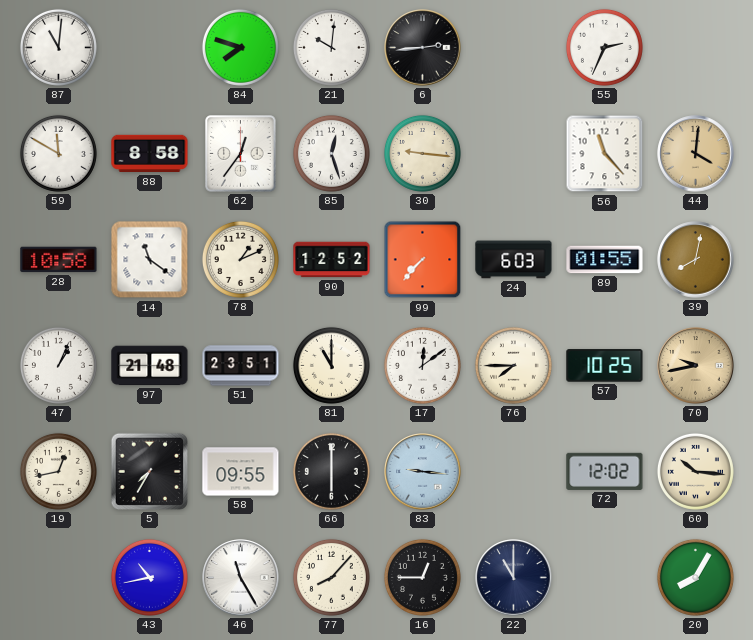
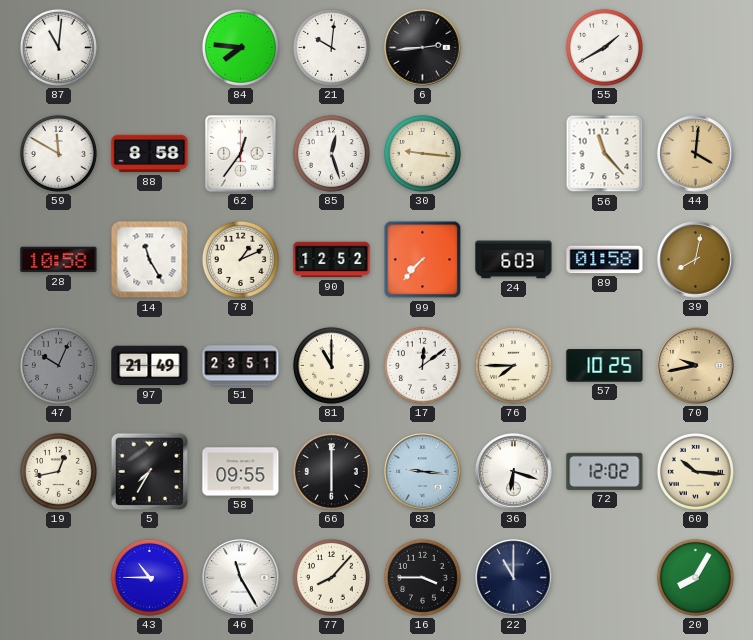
84: 7:48 -> 7:46 (240, 47)
55: 2:34 -> 1:40 (604, 47)
14: 11:21 -> 11:25 (150, 260)
89: 01:55 -> 01:58 (605, 260)
47: 1:04 -> 10:04 (58, 365)
47 dial: white -> grey (58, 365)
97: 21:48 -> 21:49 (150, 366)
36: none -> 6:18 (514, 472)
43: 10:43 -> 10:45 (149, 577)
16: 12:45 -> 3:45 (422, 577)
